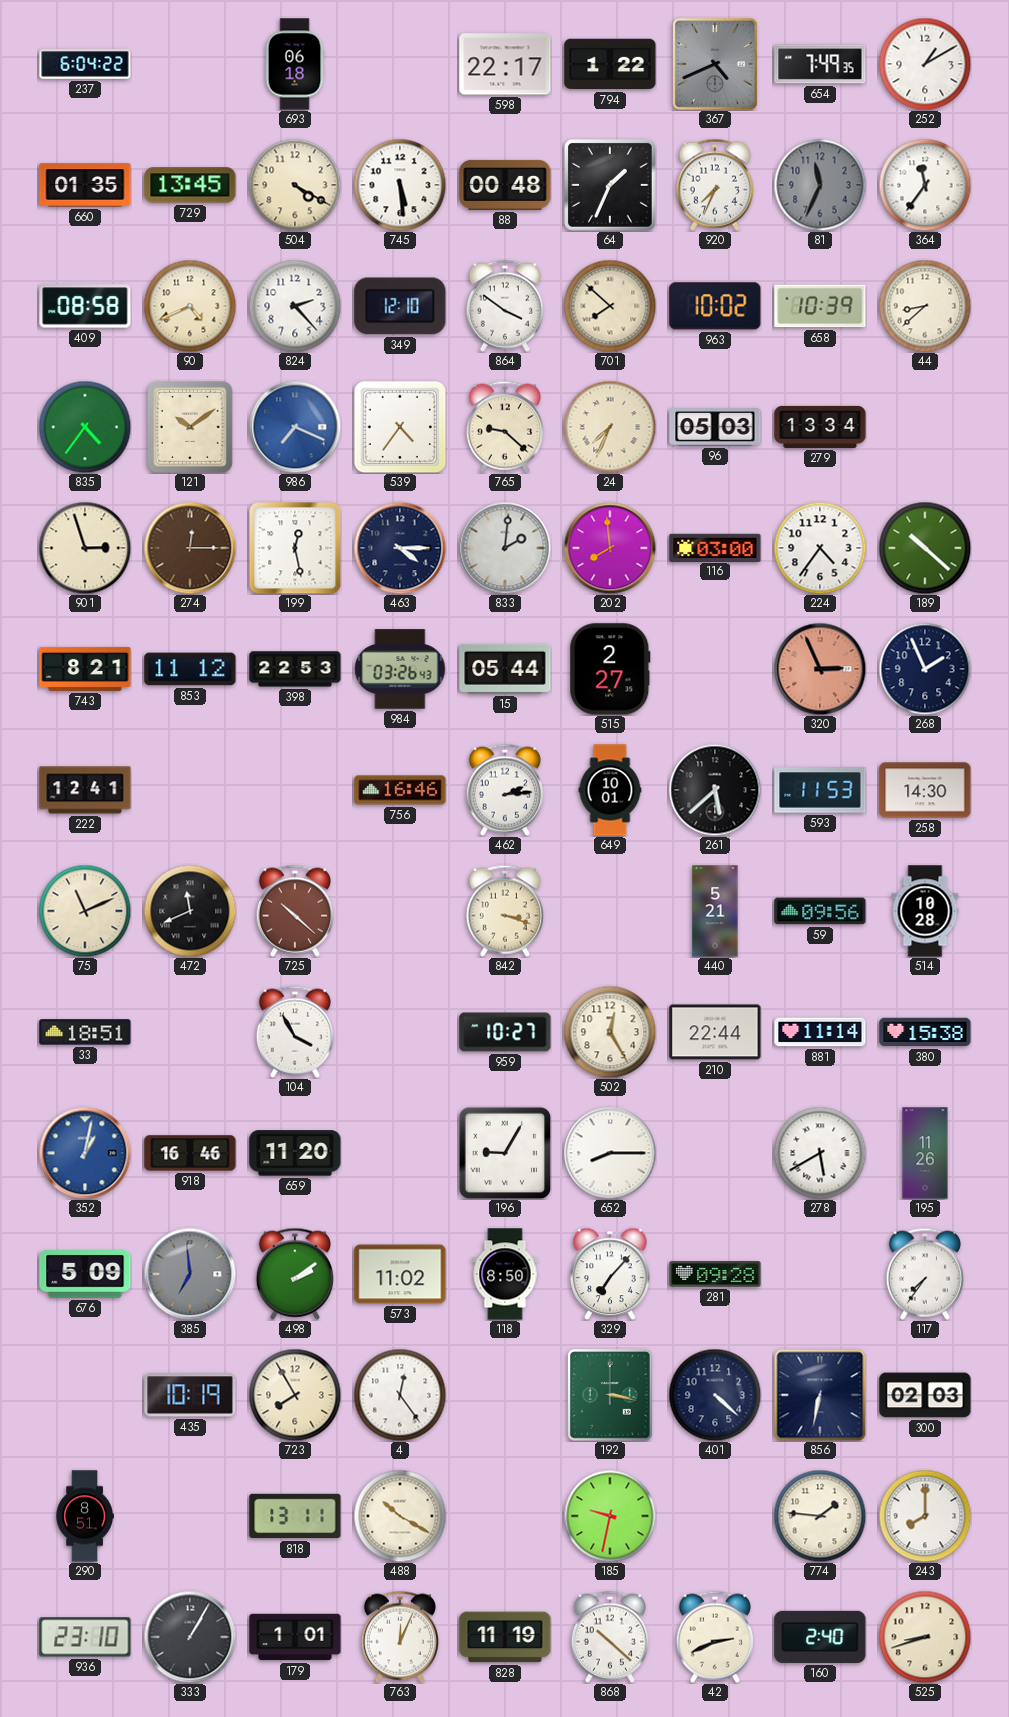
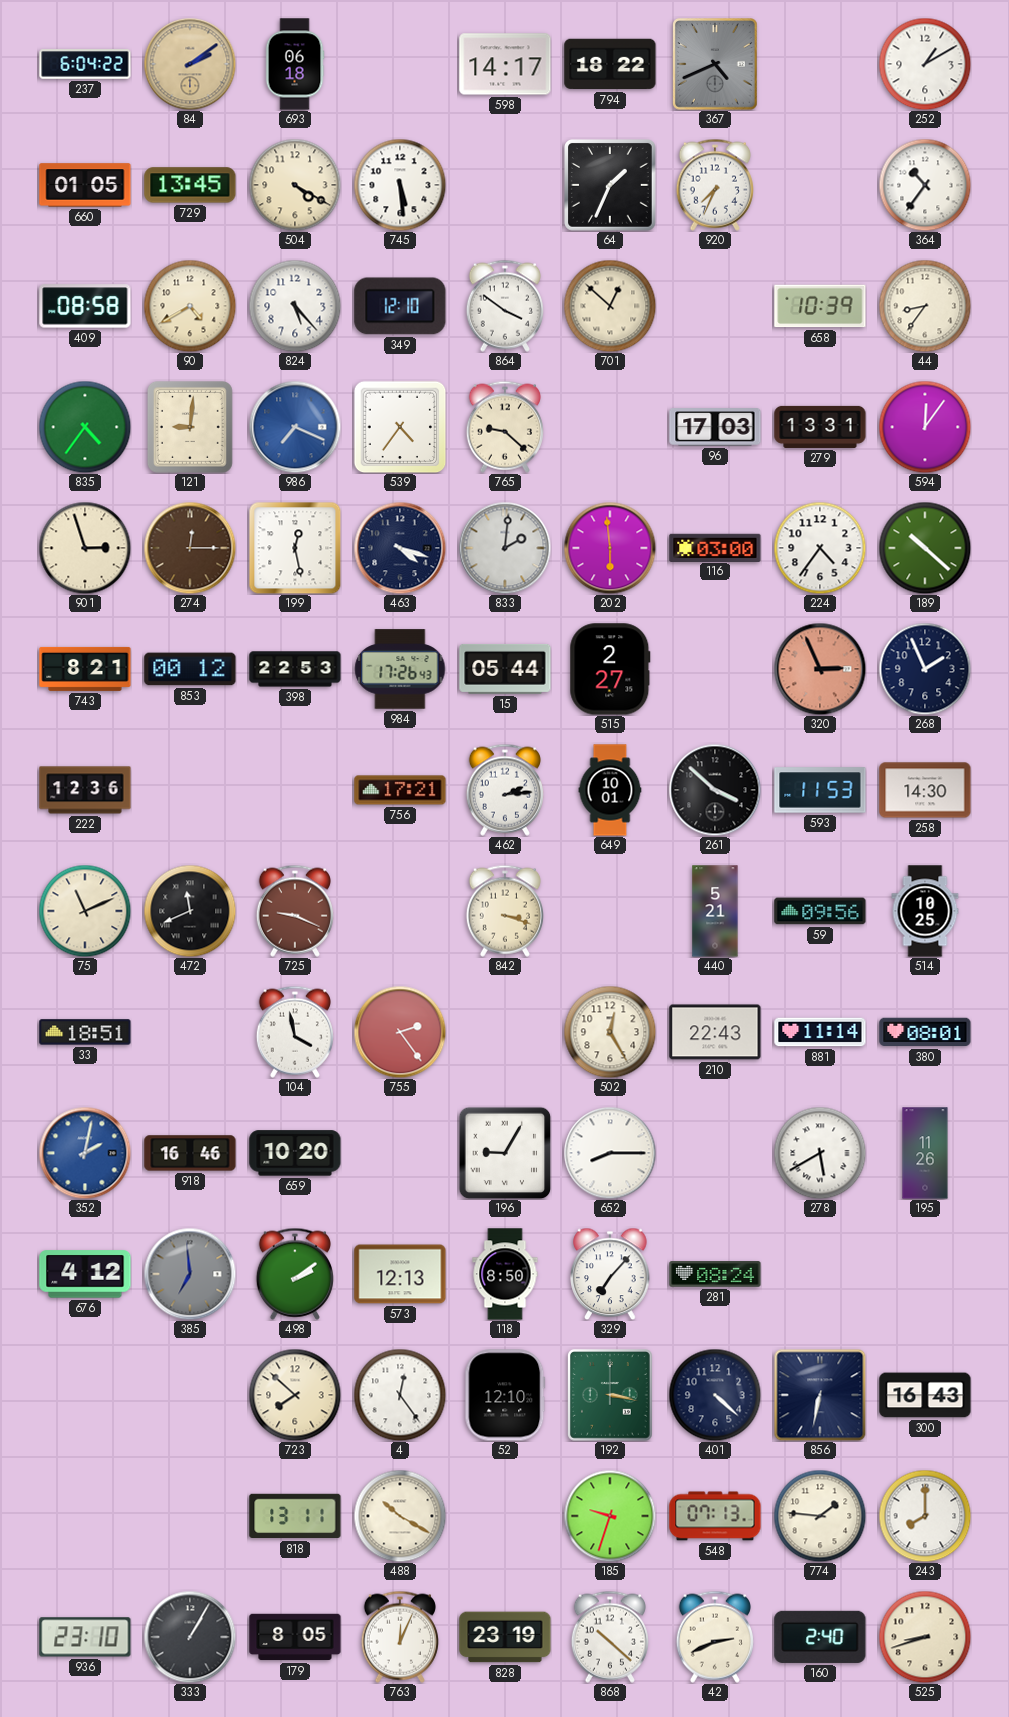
84: none -> 2:09 (190, 64)
598: 22:17 -> 14:17 (505, 64)
794: 1:22 -> 18:22 (610, 64)
654: 7:49 -> none (820, 64)
660: 01:35 -> 01:05 (85, 185)
88: 00:48 -> none (505, 185)
81: 11:34 -> none (820, 185)
364: 11:36 -> 10:36 (925, 185)
90: 4:41 -> 4:40 (190, 306)
824: 2:23 -> 5:23 (295, 306)
701: 7:52 -> 12:52 (610, 306)
963: 10:02 -> none (715, 306)
44: 8:38 -> 8:36 (925, 306)
121: 10:09 -> 9:01 (190, 427)
24: 7:34 -> none (610, 427)
96: 05:03 -> 17:03 (715, 427)
279: 13:34 -> 13:31 (820, 427)
594: none -> 12:06 (925, 427)
463: 4:15 -> 4:18 (400, 548)
202: 7:59 -> 5:59 (610, 548)
853: 11:12 -> 00:12 (190, 669)
984: 03:26 -> 17:26 (400, 669)
222: 12:41 -> 12:36 (85, 790)
756: 16:46 -> 17:21 (400, 790)
261: 5:38 -> 3:52 (715, 790)
725: 10:22 -> 9:19 (295, 911)
514: 10:28 -> 10:25 (925, 911)
104: 3:55 -> 3:58 (295, 1032)
755: none -> 2:24 (400, 1032)
959: 10:27 -> none (505, 1032)
210: 22:44 -> 22:43 (715, 1032)
380: 15:38 -> 08:01 (925, 1032)
352: 1:02 -> 2:02 (85, 1153)
659: 11:20 -> 10:20 (295, 1153)
676: 5:09 -> 4:12 (85, 1274)
573: 11:02 -> 12:13 (400, 1274)
281: 09:28 -> 08:24 (715, 1274)
117: 7:36 -> none (925, 1274)
435: 10:19 -> none (190, 1395)
723: 7:55 -> 7:52 (295, 1395)
52: none -> 12:10 (505, 1395)
300: 02:03 -> 16:43 (925, 1395)
290: 8:51 -> none (85, 1516)
185: 9:32 -> 9:33 (610, 1516)
548: none -> 07:13 (715, 1516)
179: 1:01 -> 8:05 (295, 1637)
828: 11:19 -> 23:19 (505, 1637)
